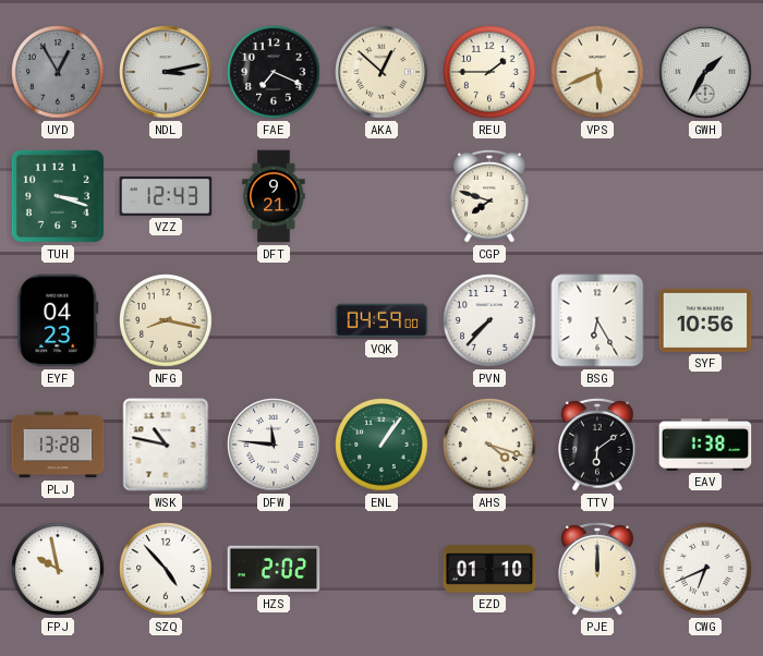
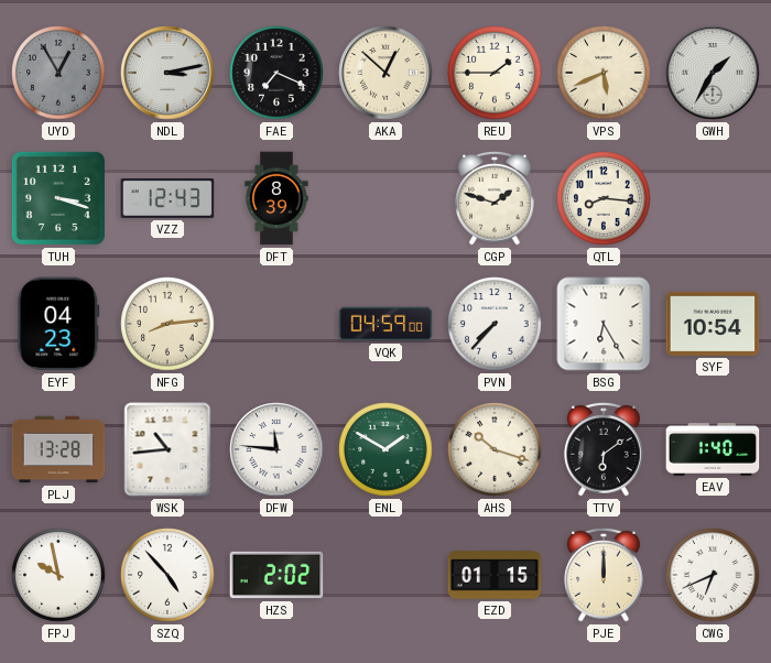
DFT: 9:21 -> 8:39 (276, 198)
CGP: 7:48 -> 1:48 (495, 198)
QTL: none -> 8:16 (604, 198)
NFG: 8:17 -> 8:14 (167, 324)
SYF: 10:56 -> 10:54 (713, 324)
WSK: 10:47 -> 10:44 (167, 449)
ENL: 1:06 -> 1:50 (385, 449)
AHS: 4:18 -> 10:18 (495, 449)
EAV: 1:38 -> 1:40 (713, 449)
EZD: 01:10 -> 01:15 (495, 575)
